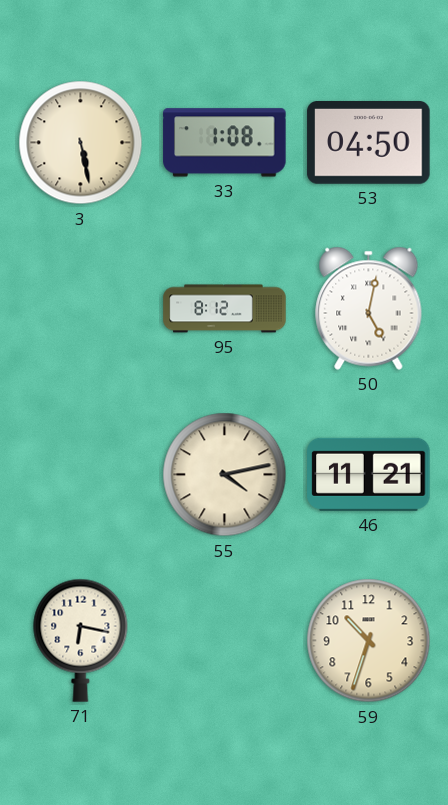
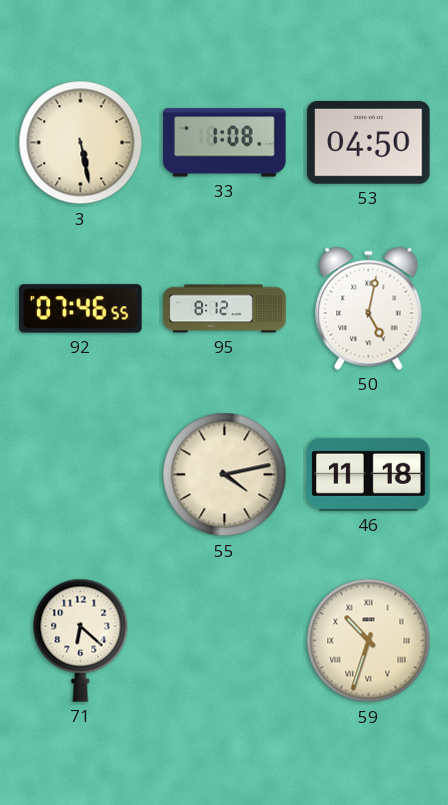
92: none -> 07:46 (81, 309)
46: 11:21 -> 11:18 (369, 474)
71: 6:17 -> 6:22 (81, 640)
59 numerals: Arabic -> Roman (369, 641)
